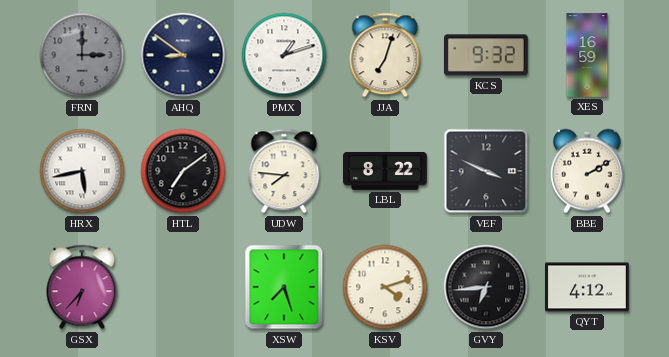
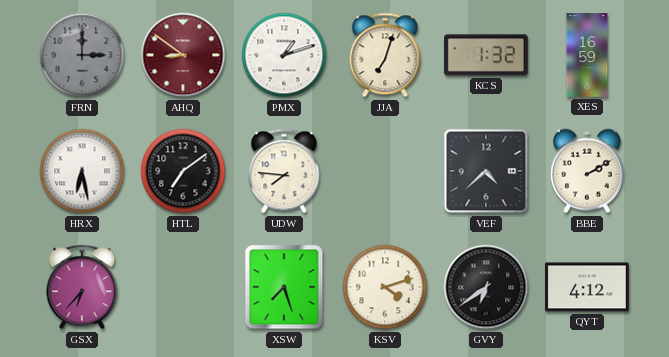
AHQ dial: navy -> burgundy (183, 55)
KCS: 9:32 -> 1:32 (486, 55)
HRX: 5:43 -> 6:28 (82, 171)
LBL: 8:22 -> none (386, 171)
VEF: 3:49 -> 4:38 (486, 171)
GVY: 6:44 -> 6:39 (486, 287)
